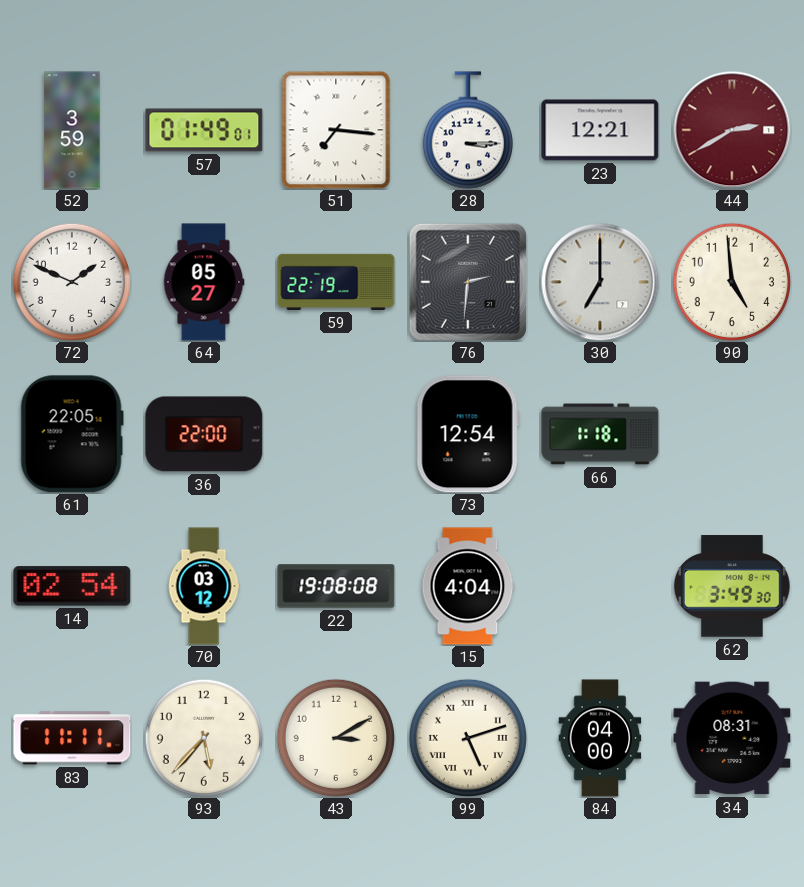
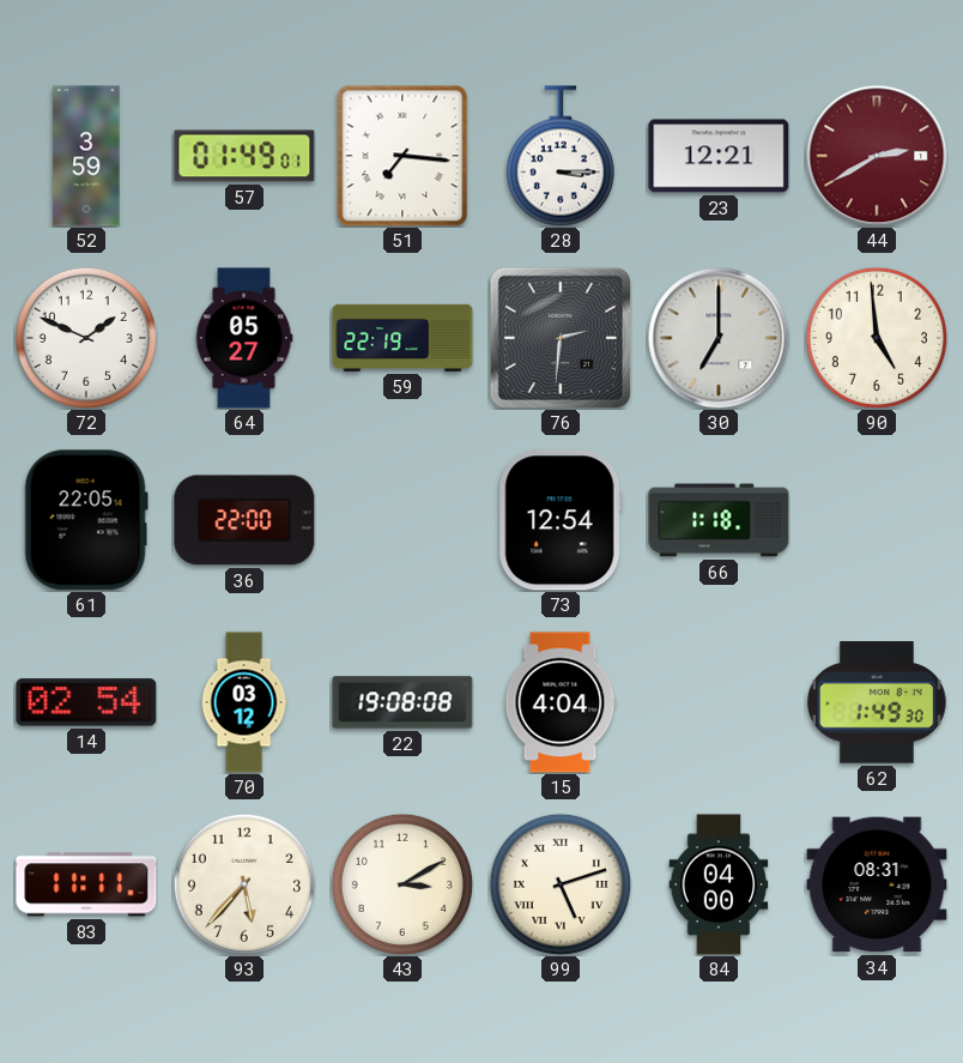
62: 3:49 -> 1:49 (878, 702)
